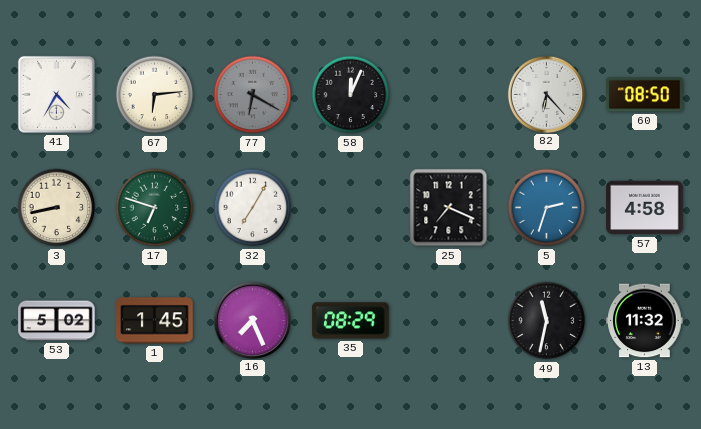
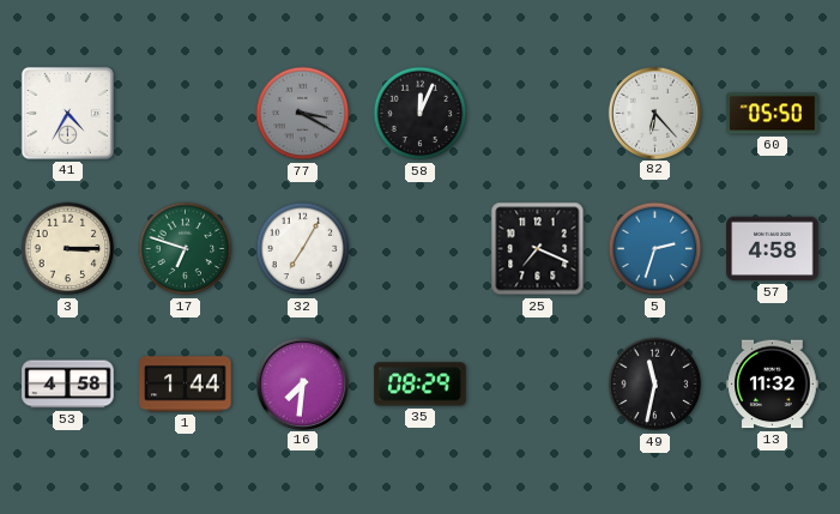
67: 6:14 -> none (155, 95)
77: 6:20 -> 3:20 (303, 114)
60: 08:50 -> 05:50 (773, 114)
3: 8:43 -> 3:15 (68, 249)
53: 5:02 -> 4:58 (68, 385)
1: 1:45 -> 1:44 (186, 385)
16: 7:26 -> 7:31 (302, 383)
